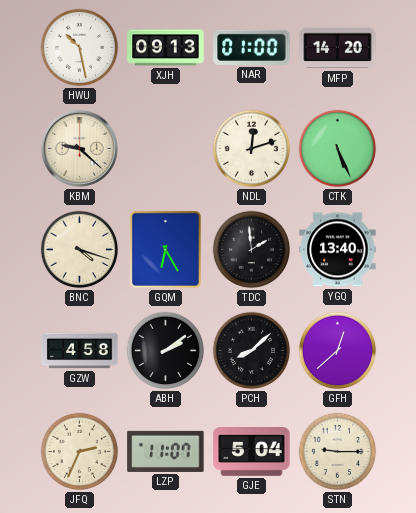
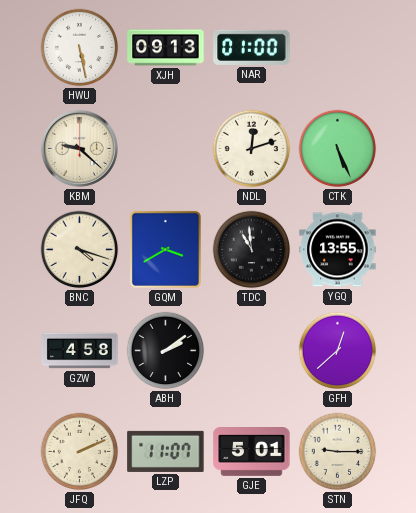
HWU: 10:28 -> 5:28 (80, 48)
MFP: 14:20 -> none (338, 48)
GQM: 6:25 -> 3:40 (165, 249)
TDC: 1:59 -> 10:59 (252, 250)
YGQ: 13:40 -> 13:55 (338, 250)
PCH: 8:08 -> none (252, 351)
JFQ: 2:34 -> 2:11 (80, 452)
GJE: 5:04 -> 5:01 (252, 452)
